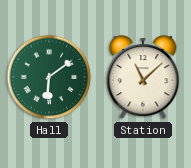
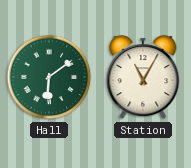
Station: 11:08 -> 11:05 (143, 78)
